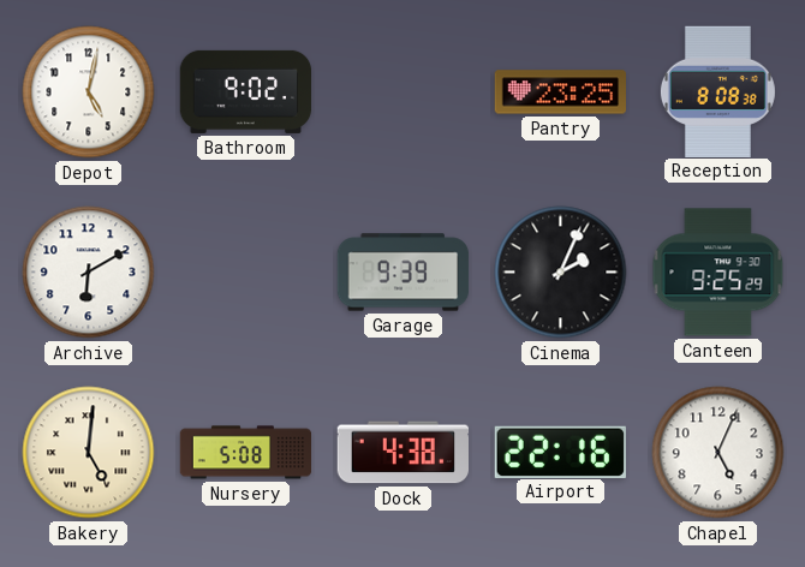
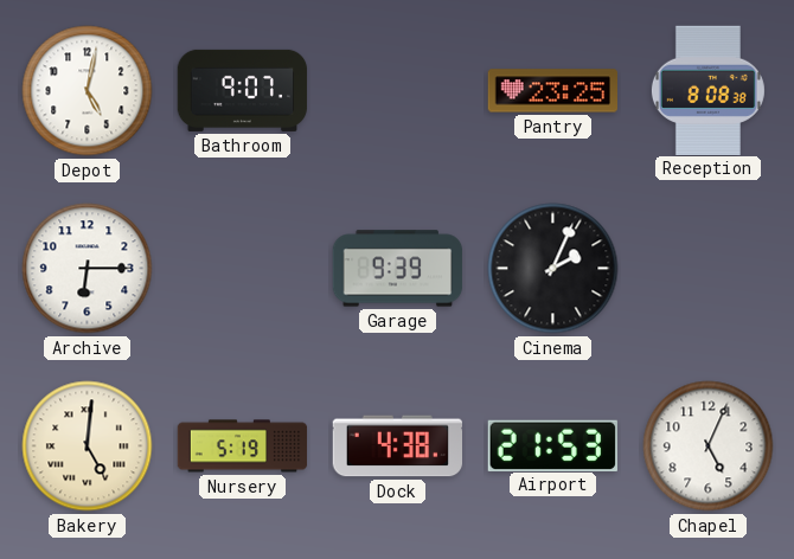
Bathroom: 9:02 -> 9:07 (243, 90)
Archive: 6:10 -> 6:15 (88, 269)
Canteen: 9:25 -> none (718, 273)
Nursery: 5:08 -> 5:19 (243, 446)
Airport: 22:16 -> 21:53 (552, 445)
